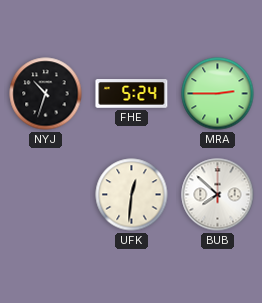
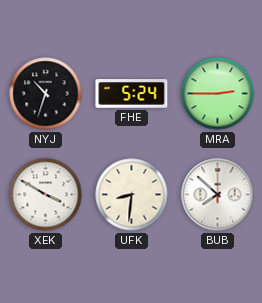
XEK: none -> 3:50 (46, 195)
UFK: 12:31 -> 8:31 (132, 195)
